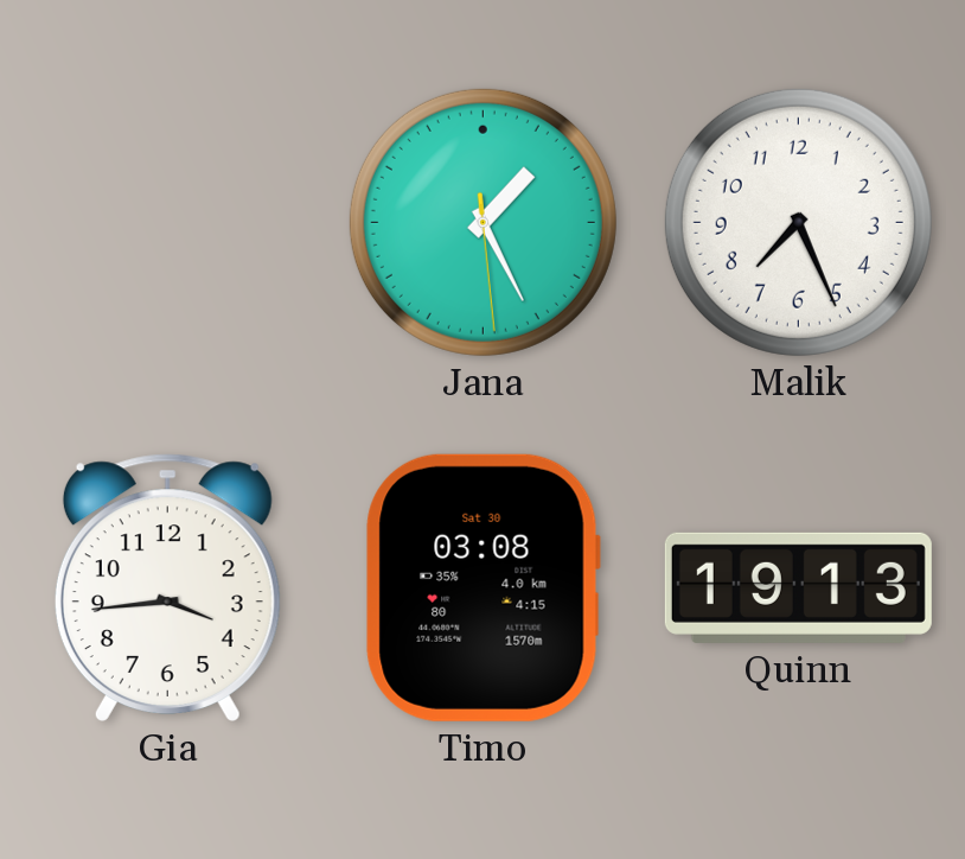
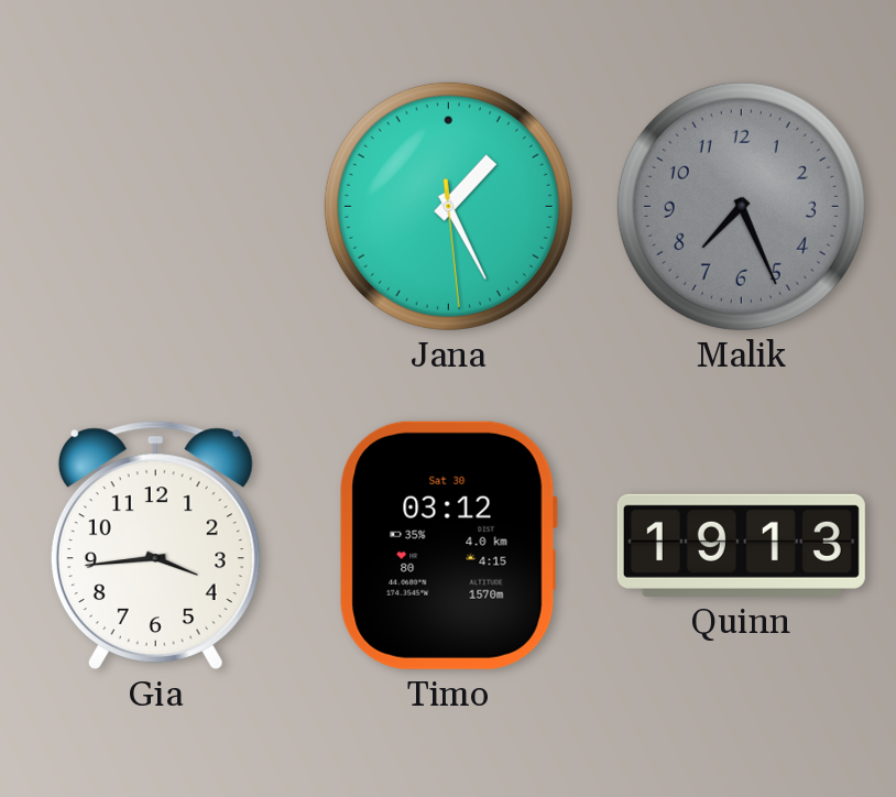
Malik dial: white -> grey (741, 206)
Timo: 03:08 -> 03:12 (448, 545)
